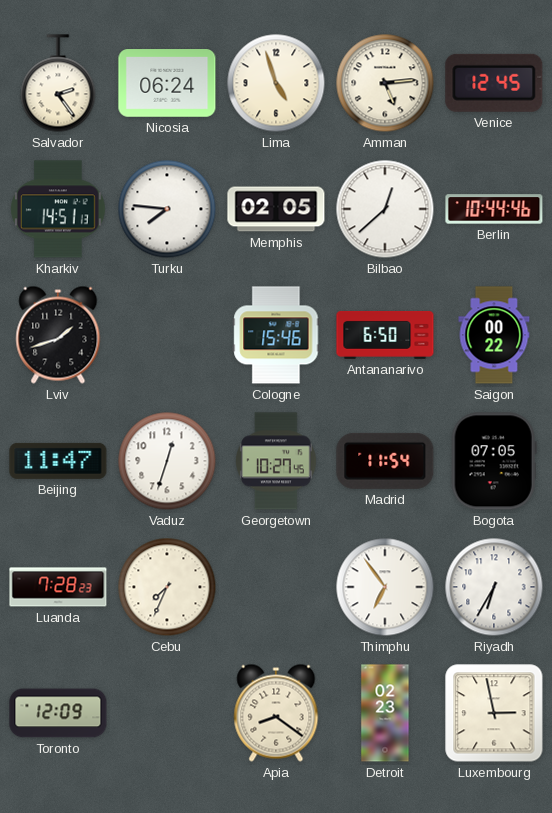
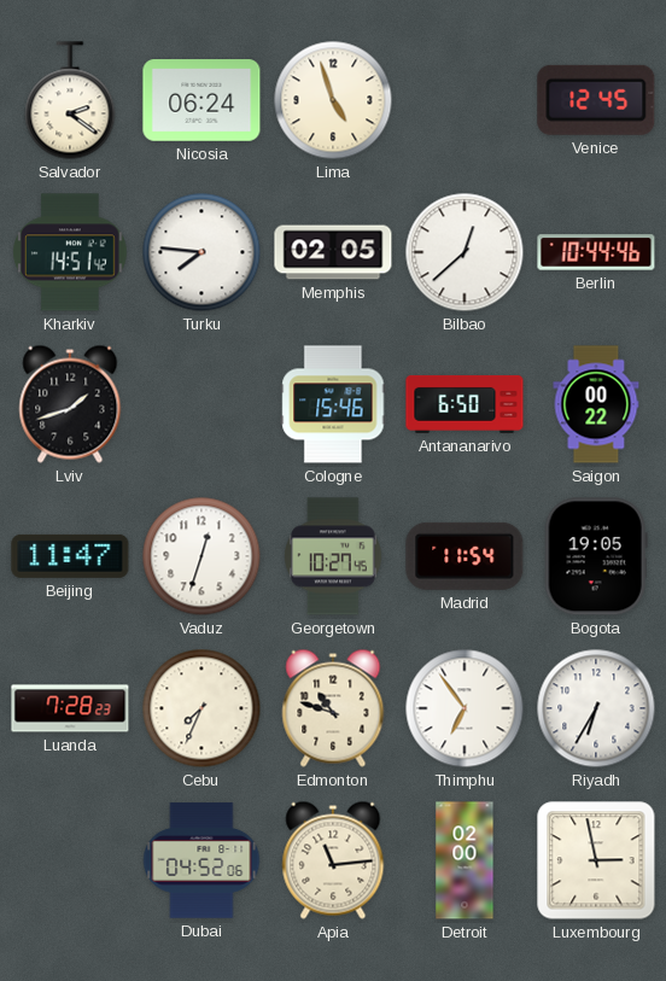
Salvador: 2:24 -> 2:21 (70, 100)
Amman: 5:14 -> none (385, 83)
Kharkiv: 14:51:13 -> 14:51:42 (70, 252)
Bogota: 07:05 -> 19:05 (596, 556)
Edmonton: none -> 10:48 (333, 708)
Toronto: 12:09 -> none (58, 713)
Dubai: none -> 04:52 (201, 860)
Apia: 8:21 -> 11:14 (333, 860)
Detroit: 02:23 -> 02:00 (465, 860)
